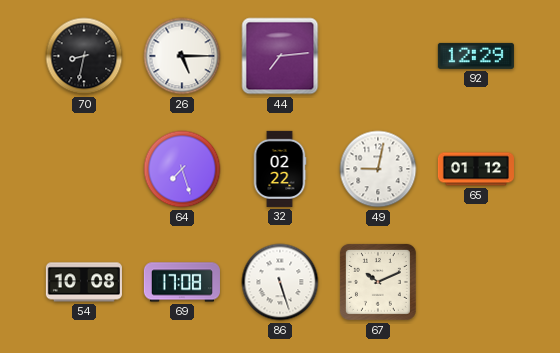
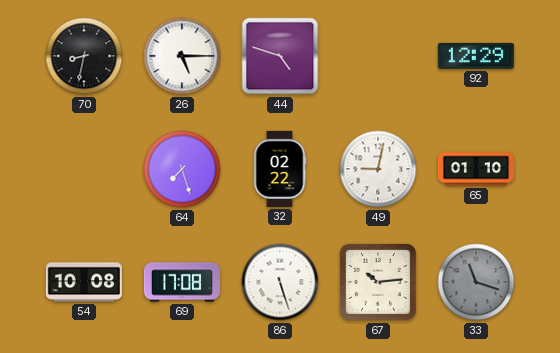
44: 7:14 -> 4:48 (280, 56)
65: 01:12 -> 01:10 (476, 169)
67: 10:11 -> 10:14 (378, 282)
33: none -> 11:18 (476, 282)
